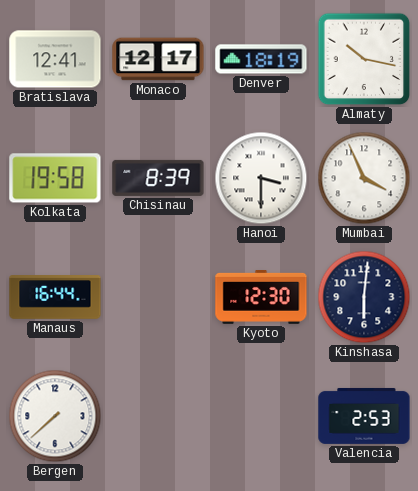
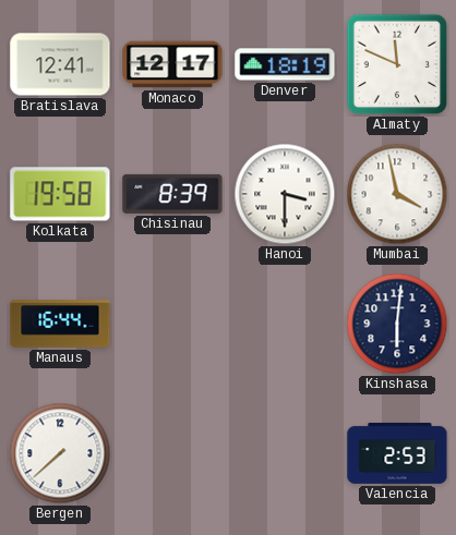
Almaty: 10:17 -> 11:49 (397, 64)
Mumbai: 3:56 -> 3:58 (397, 194)
Kyoto: 12:30 -> none (261, 298)
